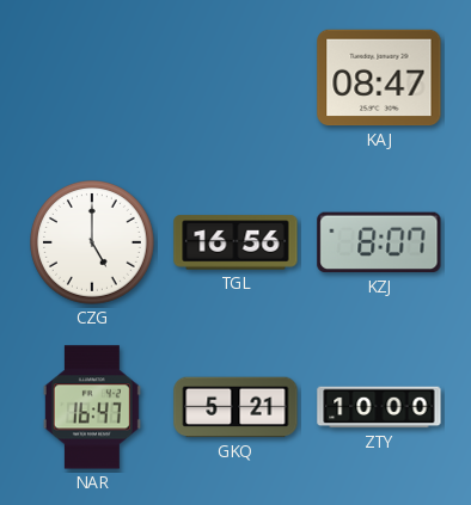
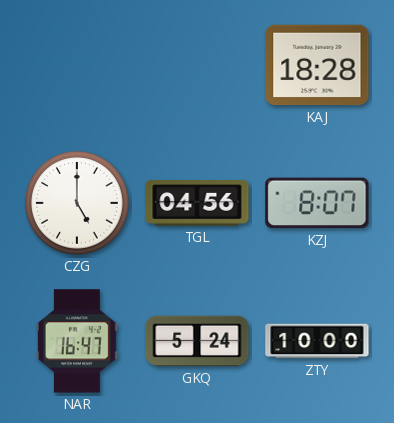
KAJ: 08:47 -> 18:28 (317, 65)
TGL: 16:56 -> 04:56 (197, 203)
GKQ: 5:21 -> 5:24 (197, 341)
